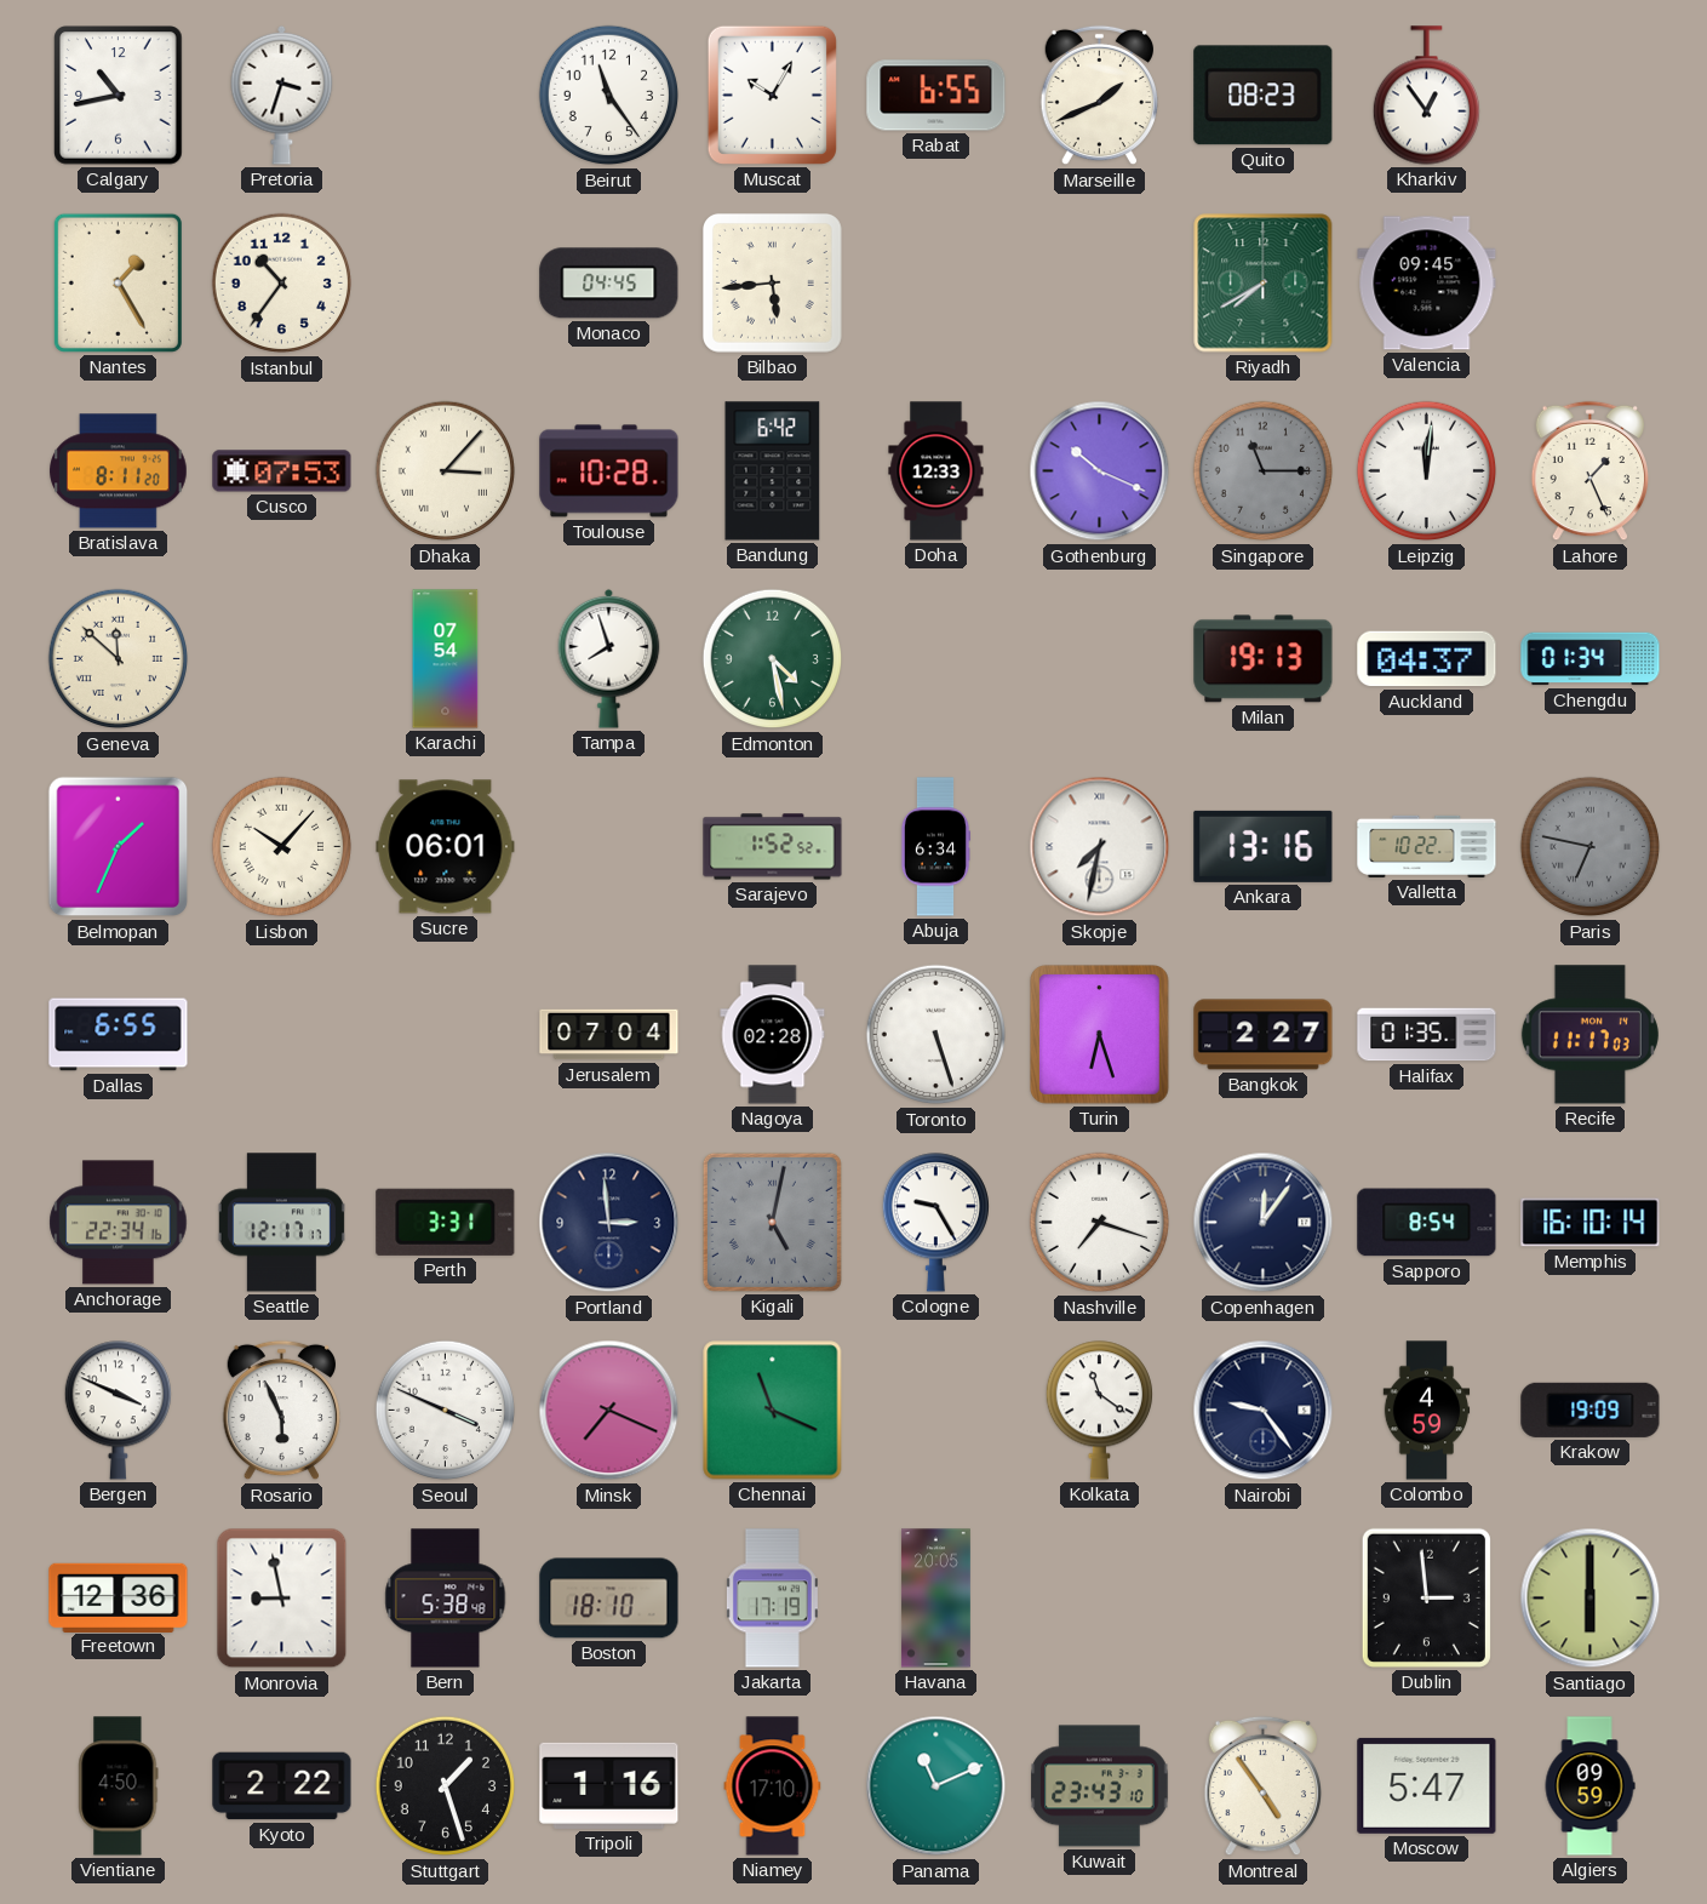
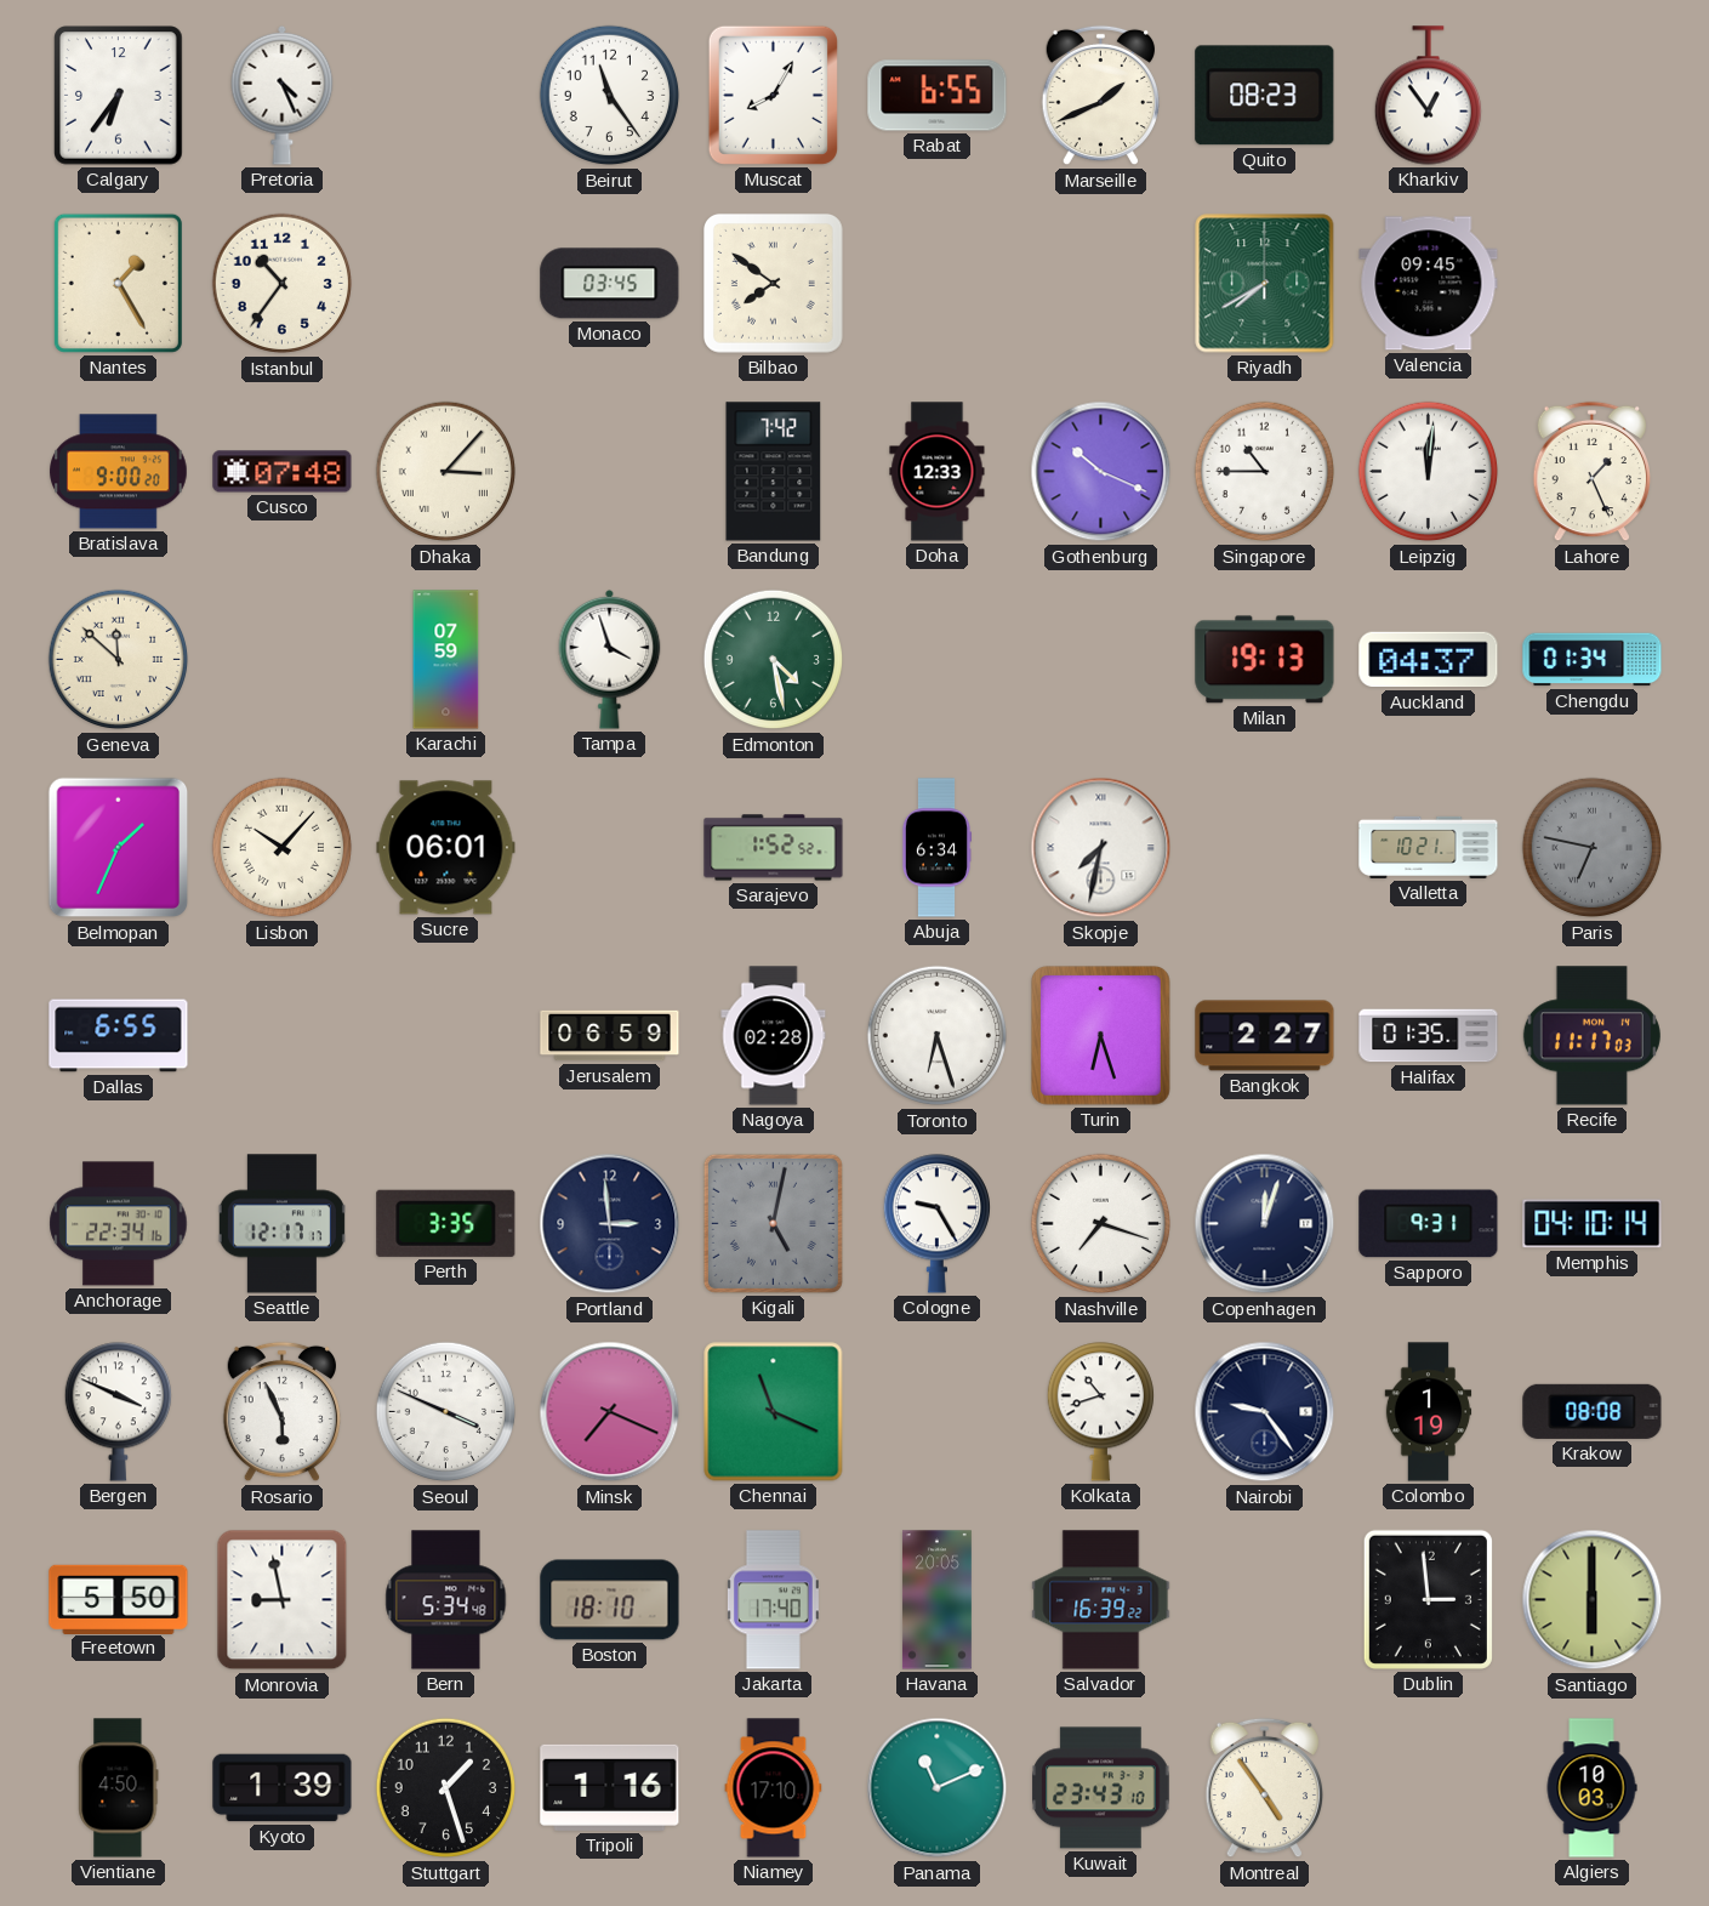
Calgary: 10:43 -> 6:36 (119, 96)
Pretoria: 3:33 -> 4:26 (283, 95)
Muscat: 10:05 -> 8:05 (773, 95)
Monaco: 04:45 -> 03:45 (610, 284)
Bilbao: 5:44 -> 7:51 (773, 283)
Bratislava: 8:11 -> 9:00 (119, 472)
Cusco: 07:53 -> 07:48 (283, 472)
Toulouse: 10:28 -> none (609, 471)
Bandung: 6:42 -> 7:42 (774, 472)
Singapore: 11:15 -> 10:45 (1265, 472)
Singapore dial: grey -> white (1265, 472)
Karachi: 07:54 -> 07:59 (446, 660)
Tampa: 7:57 -> 3:57 (610, 659)
Ankara: 13:16 -> none (1264, 846)
Valletta: 10:22 -> 10:21 (1429, 847)
Jerusalem: 07:04 -> 06:59 (610, 1036)
Toronto: 5:27 -> 6:27 (938, 1036)
Perth: 3:31 -> 3:35 (446, 1223)
Copenhagen: 12:06 -> 12:03 (1265, 1224)
Sapporo: 8:54 -> 9:31 (1429, 1224)
Memphis: 16:10 -> 04:10 (1593, 1224)
Kolkata: 11:21 -> 10:42 (1100, 1412)
Colombo: 4:59 -> 1:19 (1429, 1412)
Krakow: 19:09 -> 08:08 (1593, 1411)
Freetown: 12:36 -> 5:50 (119, 1599)
Bern: 5:38 -> 5:34 (446, 1600)
Jakarta: 17:19 -> 17:40 (773, 1600)
Salvador: none -> 16:39 (1101, 1600)
Kyoto: 2:22 -> 1:39 (283, 1788)
Moscow: 5:47 -> none (1427, 1785)
Algiers: 09:59 -> 10:03 (1591, 1788)
